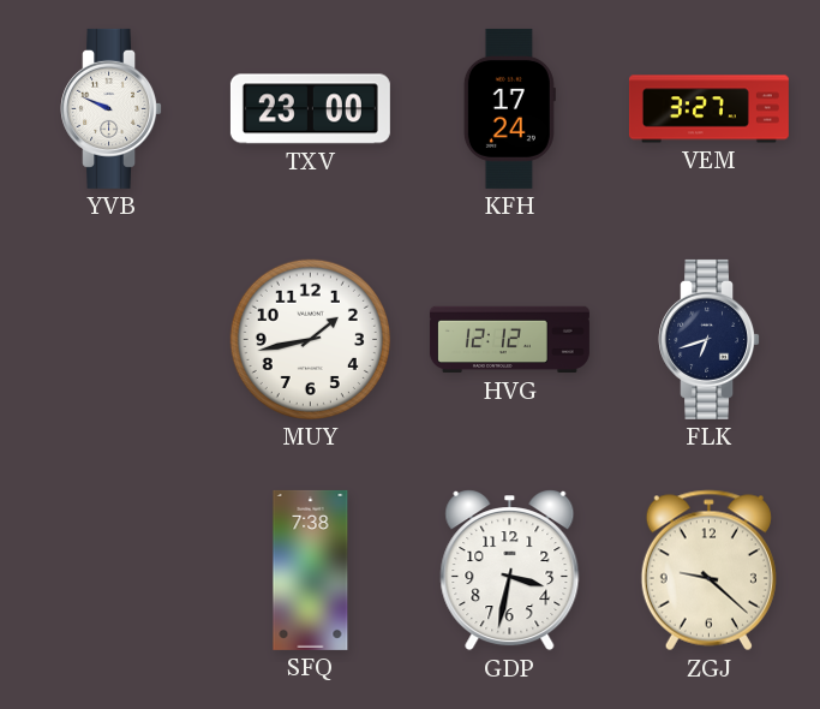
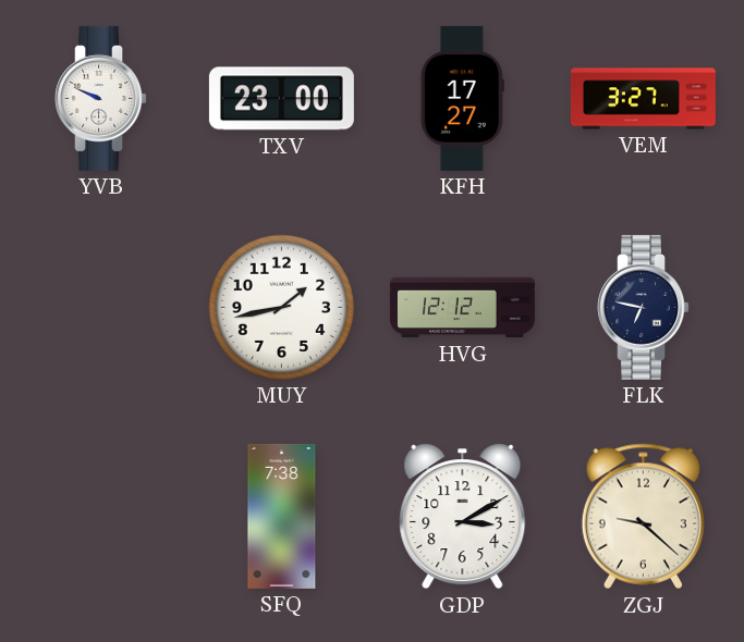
KFH: 17:24 -> 17:27 (462, 98)
FLK: 6:42 -> 6:47 (644, 307)
GDP: 3:32 -> 3:10 (463, 517)
